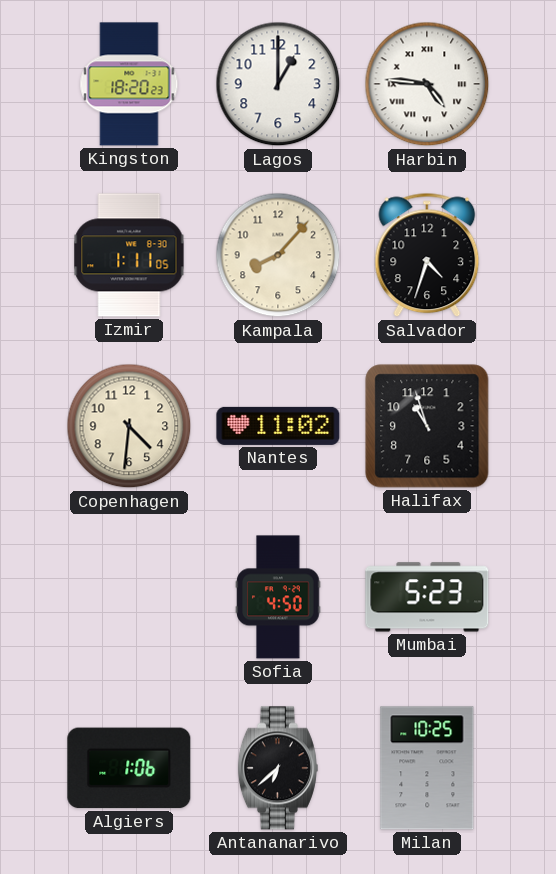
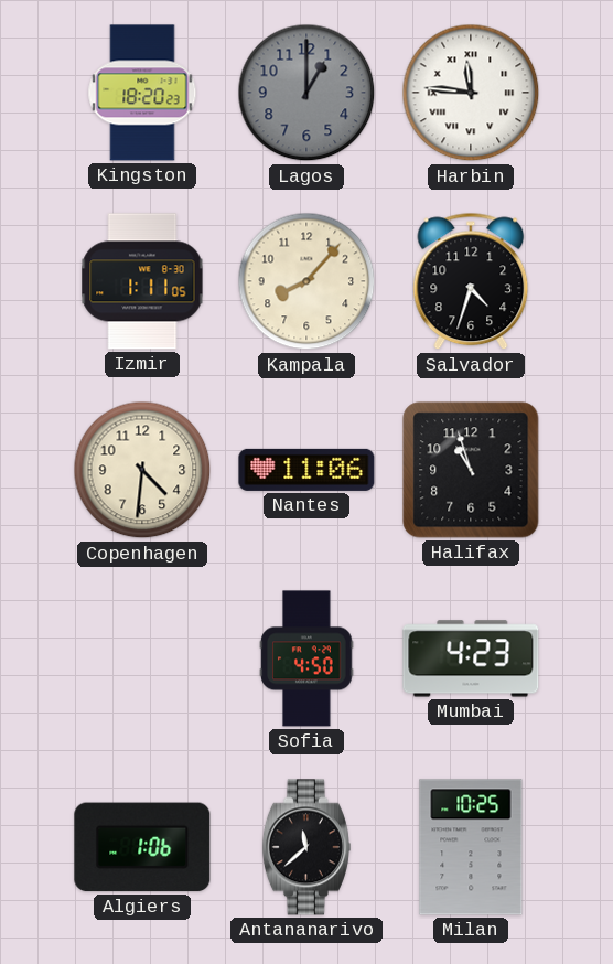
Lagos dial: white -> grey (306, 93)
Harbin: 4:46 -> 11:46 (471, 93)
Nantes: 11:02 -> 11:06 (306, 470)
Mumbai: 5:23 -> 4:23 (471, 658)
Antananarivo: 6:38 -> 11:38 (306, 847)
